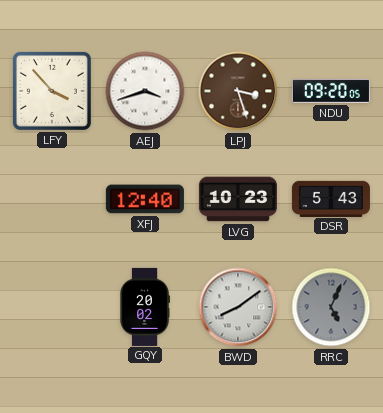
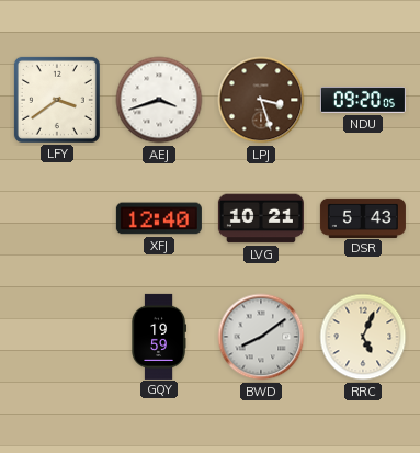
LFY: 3:53 -> 3:39 (57, 100)
LVG: 10:23 -> 10:21 (261, 218)
GQY: 20:02 -> 19:59 (158, 337)
RRC dial: grey -> cream (363, 337)
